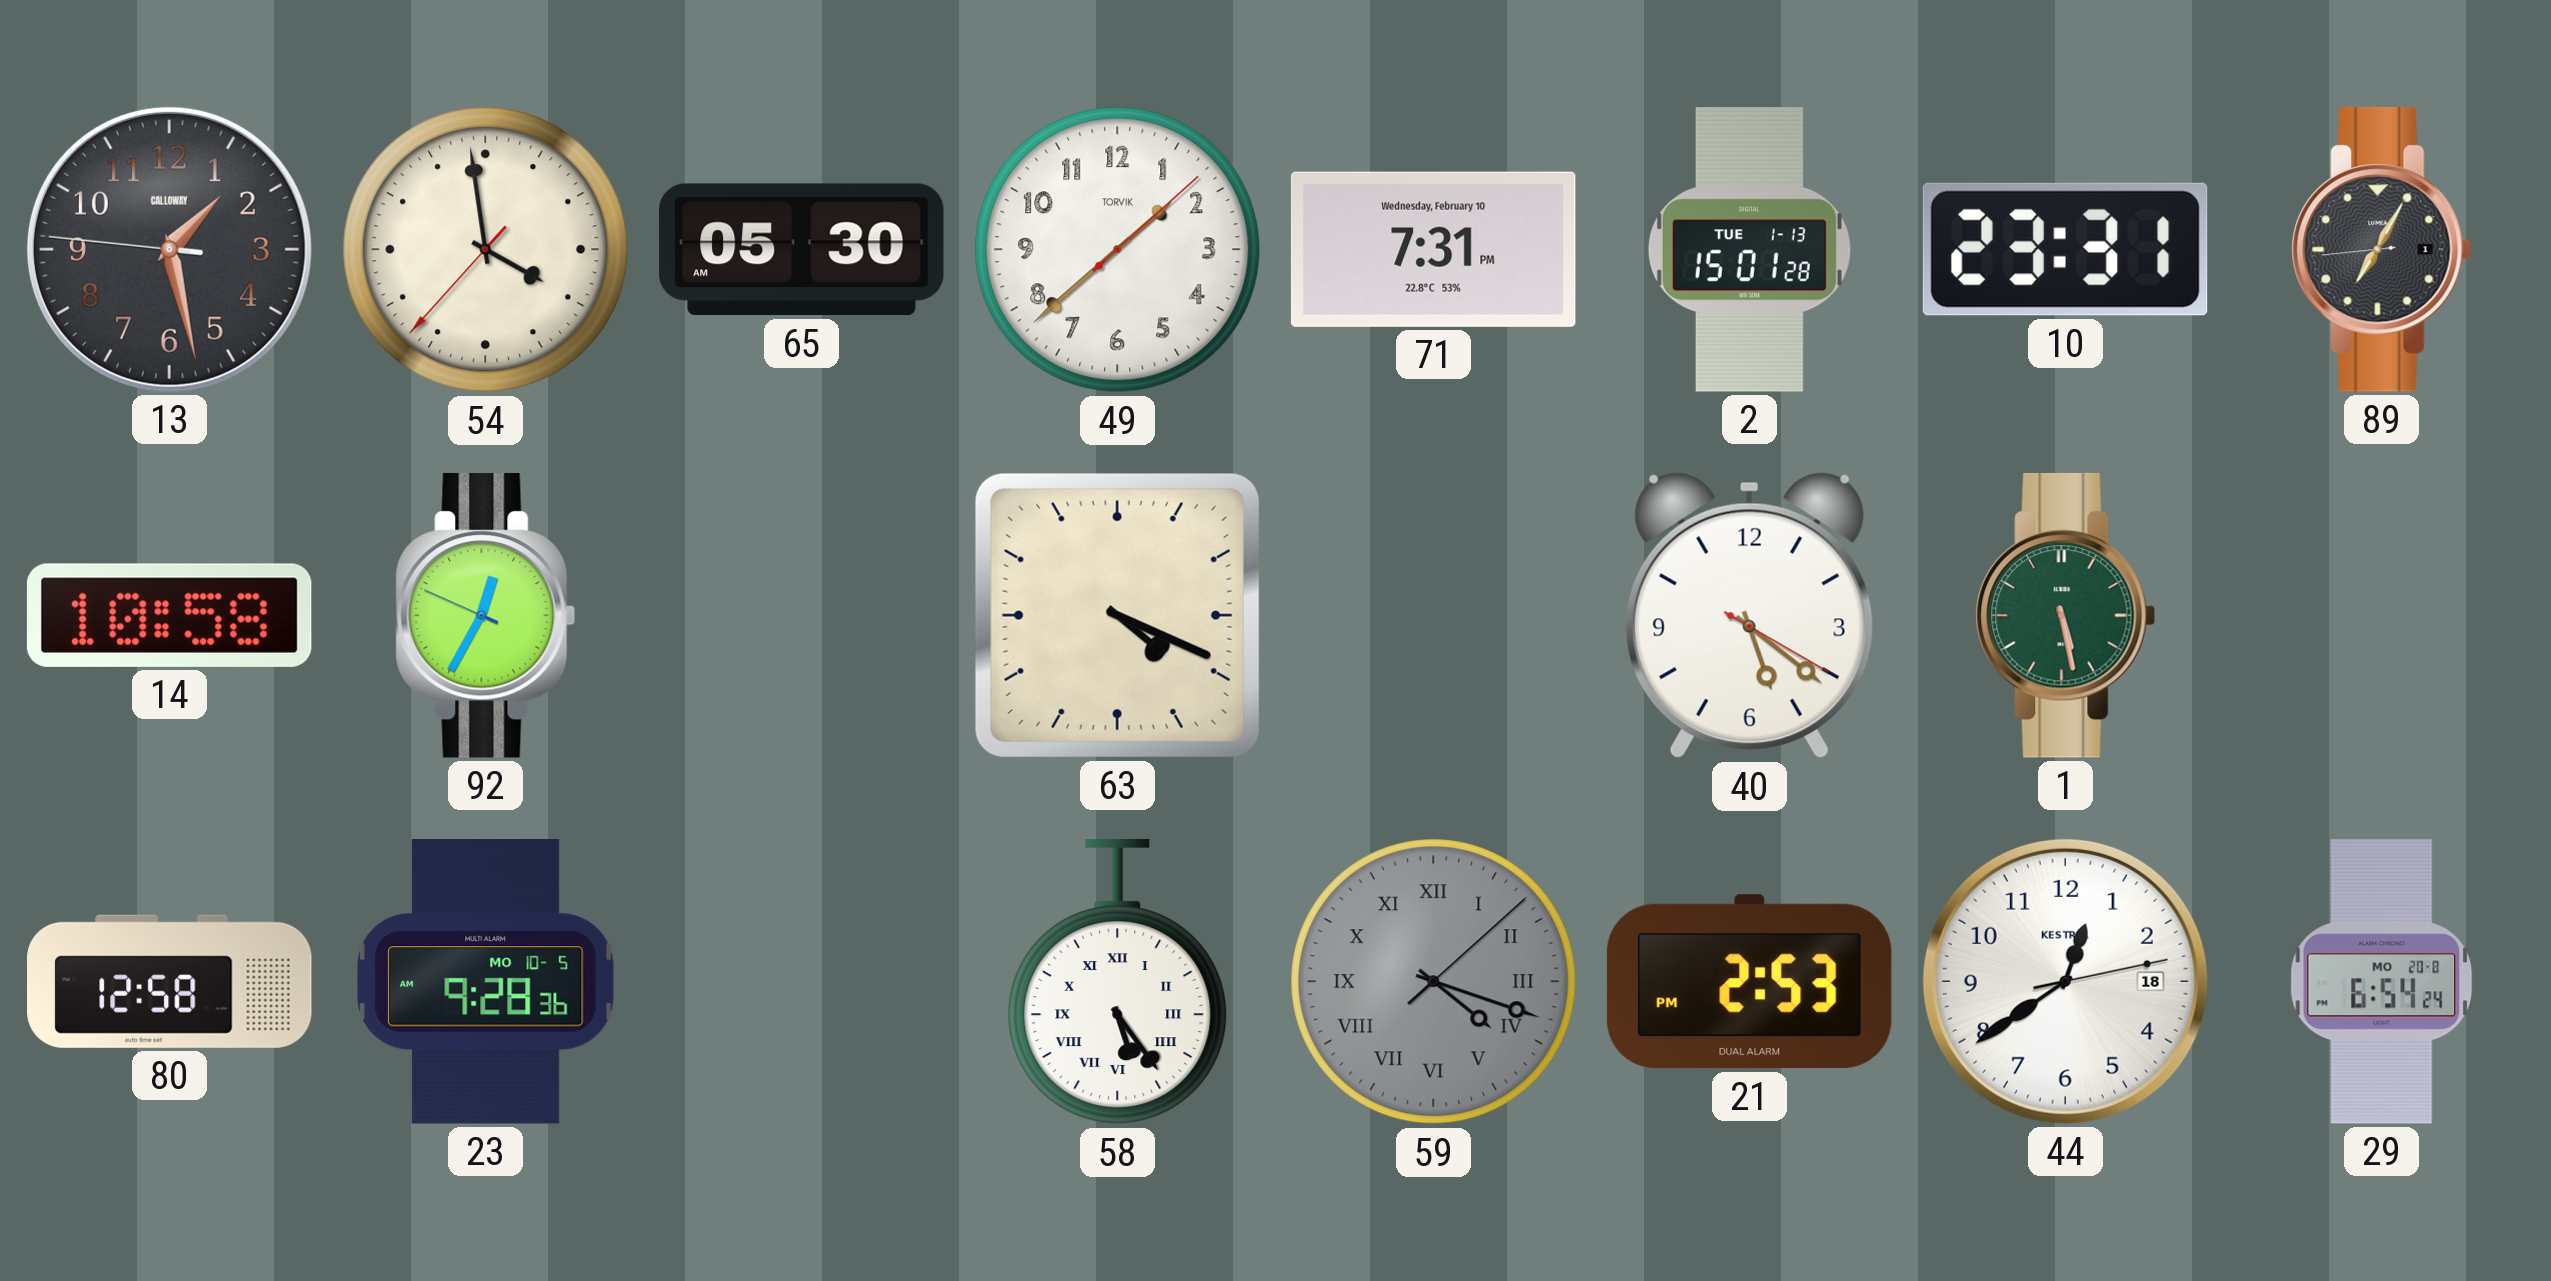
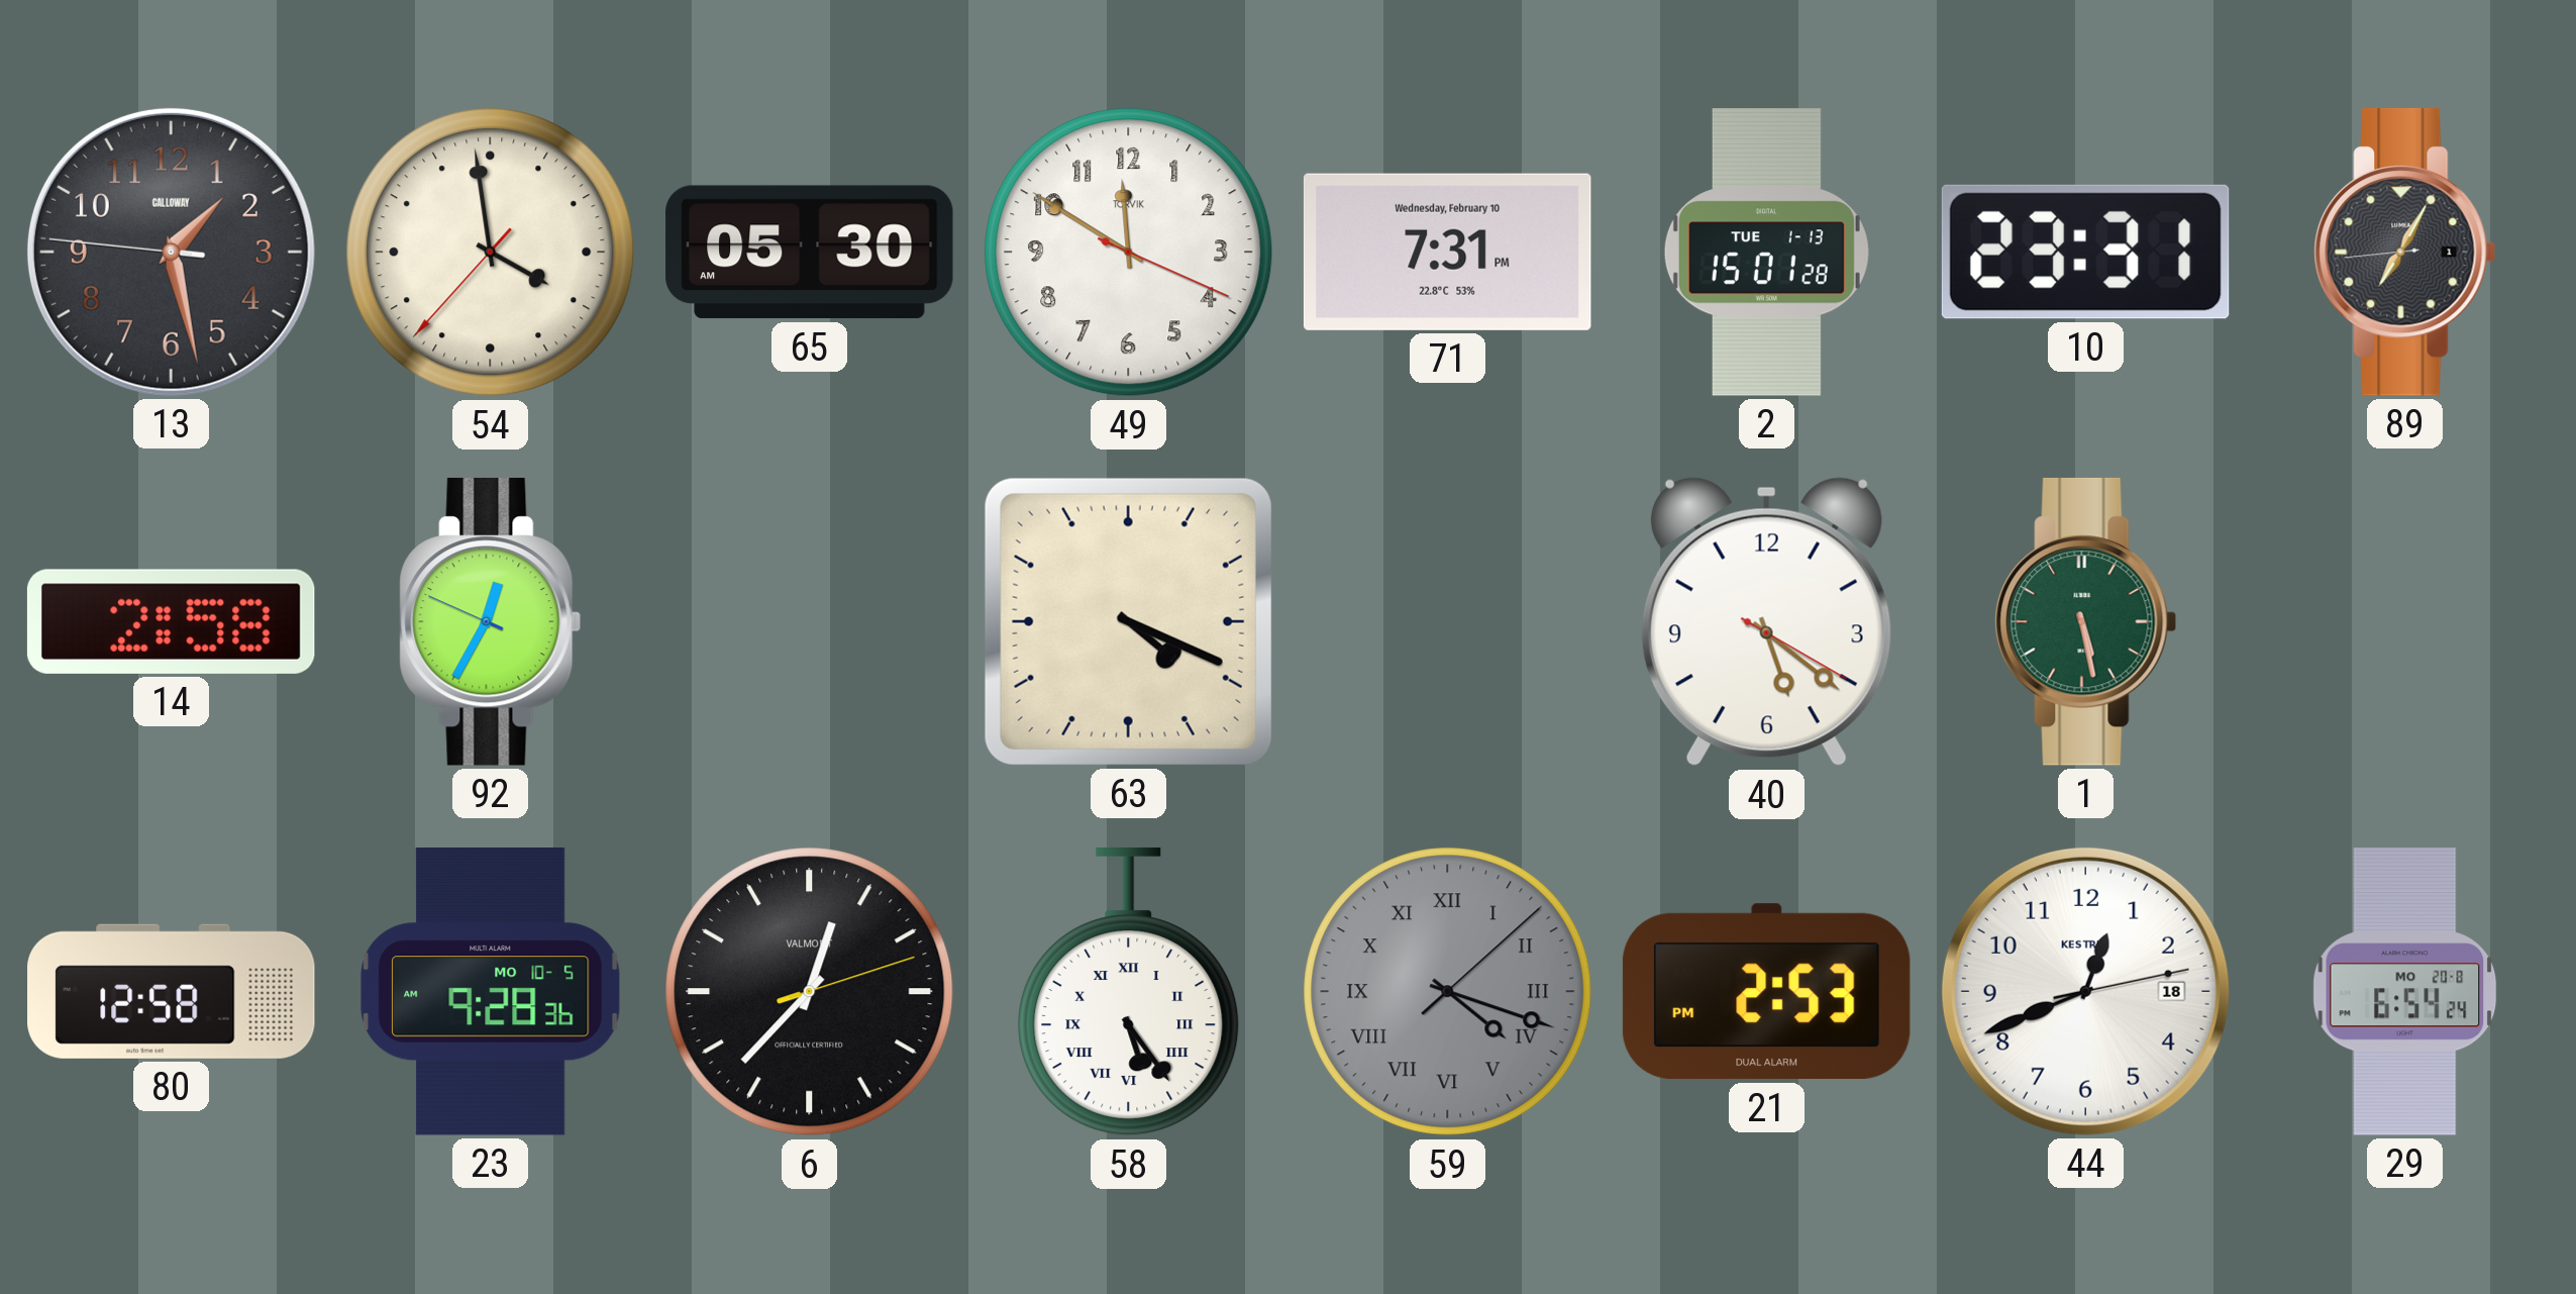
49: 1:38 -> 11:50 (1129, 253)
14: 10:58 -> 2:58 (171, 621)
6: none -> 12:37 (810, 992)
44: 12:39 -> 12:41 (2085, 991)
